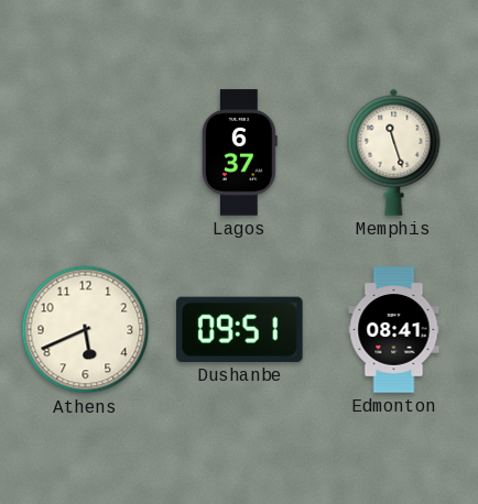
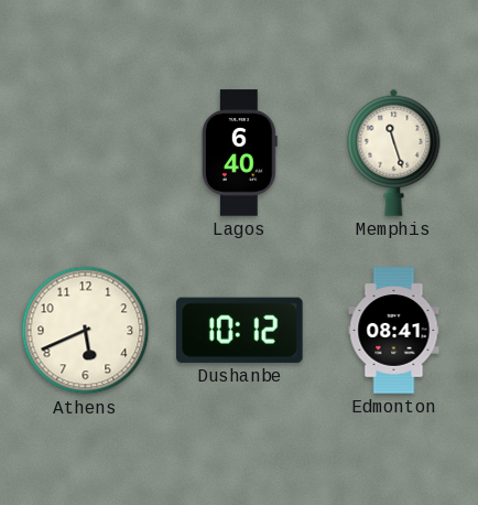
Lagos: 6:37 -> 6:40 (239, 153)
Dushanbe: 09:51 -> 10:12 (240, 330)
